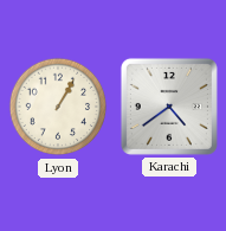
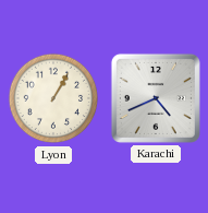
Karachi: 4:39 -> 4:41 (156, 98)
